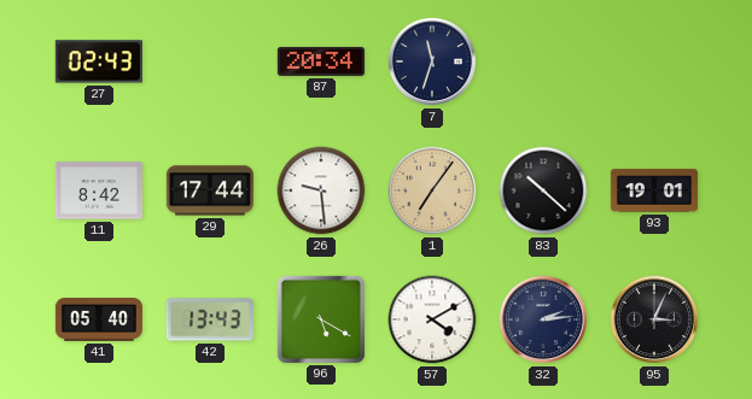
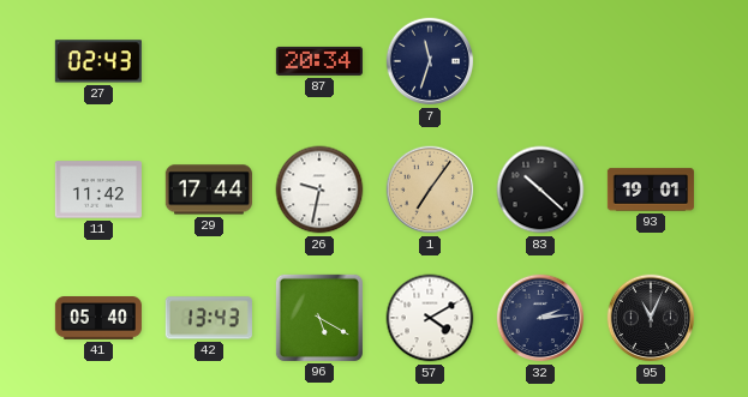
11: 8:42 -> 11:42 (98, 190)
26: 9:29 -> 9:32 (319, 190)
95: 3:04 -> 11:04 (651, 318)
